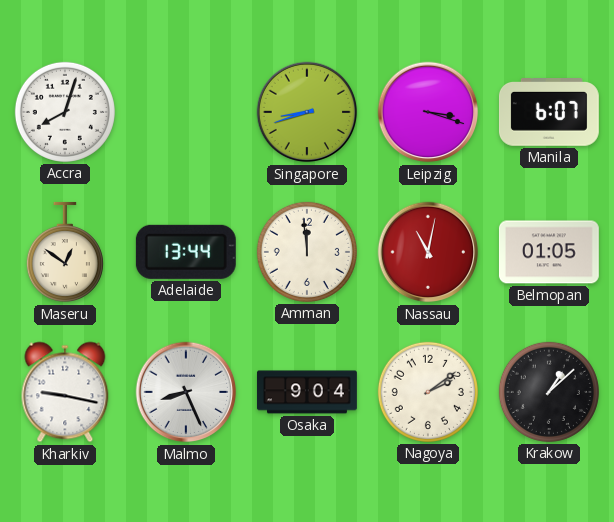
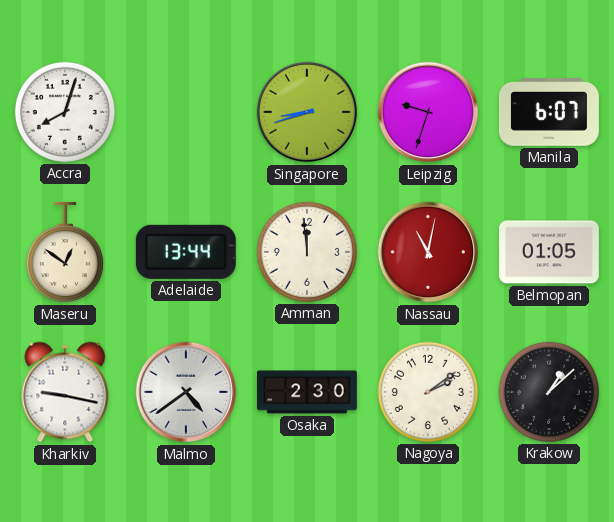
Leipzig: 3:18 -> 9:33 (428, 112)
Malmo: 8:26 -> 4:39 (186, 392)
Osaka: 9:04 -> 2:30 (307, 392)
